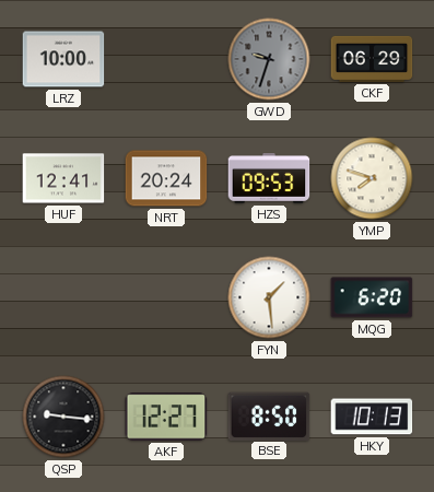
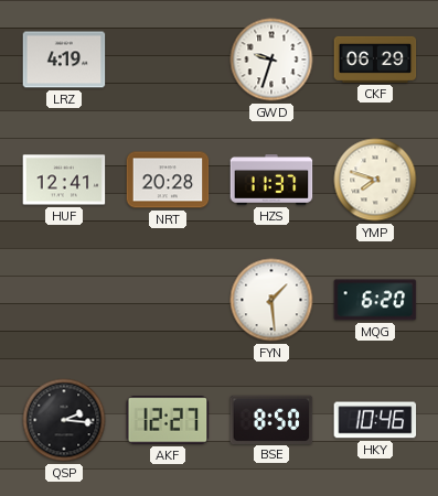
LRZ: 10:00 -> 4:19 (64, 60)
GWD dial: grey -> white (271, 60)
NRT: 20:24 -> 20:28 (168, 180)
HZS: 09:53 -> 11:37 (271, 181)
QSP: 9:16 -> 2:16 (64, 420)
HKY: 10:13 -> 10:46 (375, 420)
